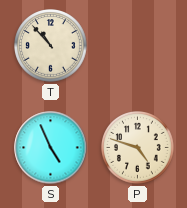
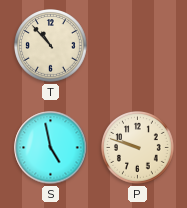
S: 4:56 -> 4:58 (51, 148)
P: 4:48 -> 9:48 (138, 148)
